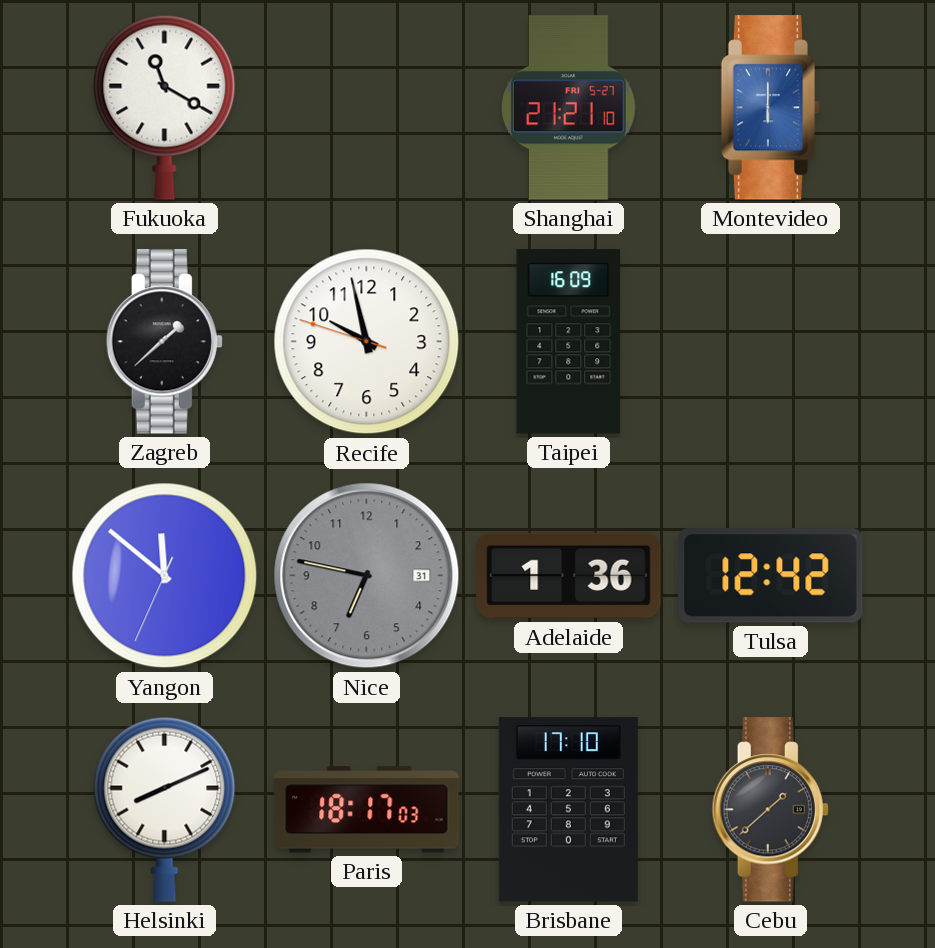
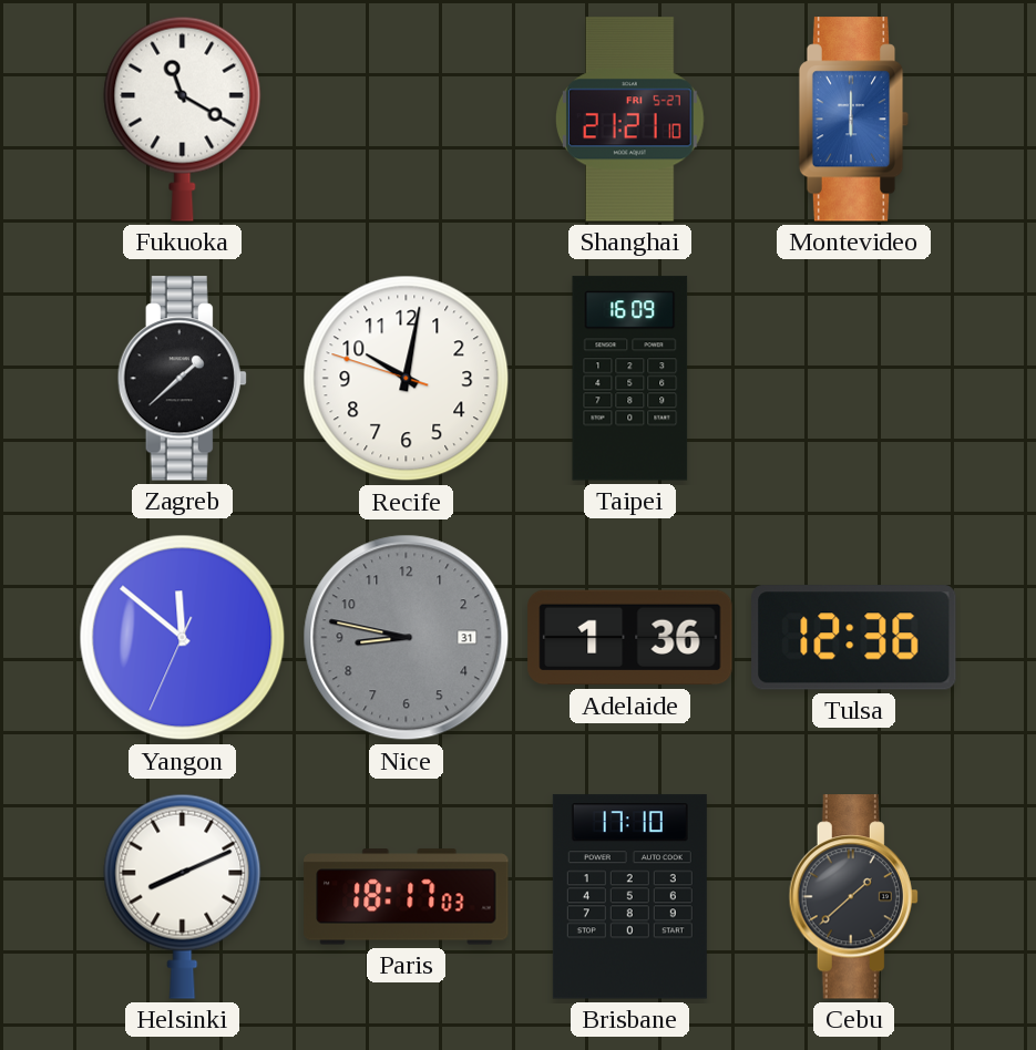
Recife: 9:57 -> 10:01 (407, 379)
Nice: 6:47 -> 8:47 (407, 638)
Tulsa: 12:42 -> 12:36 (854, 638)
